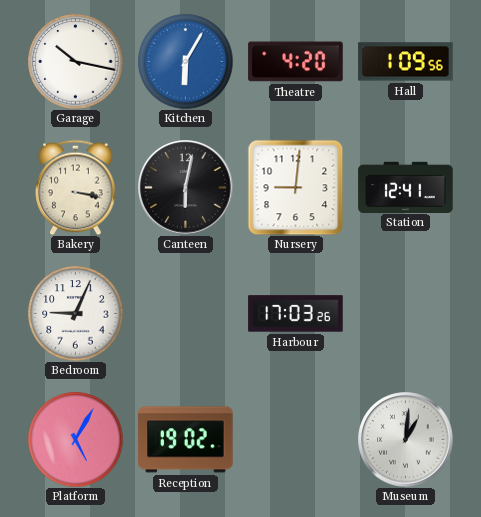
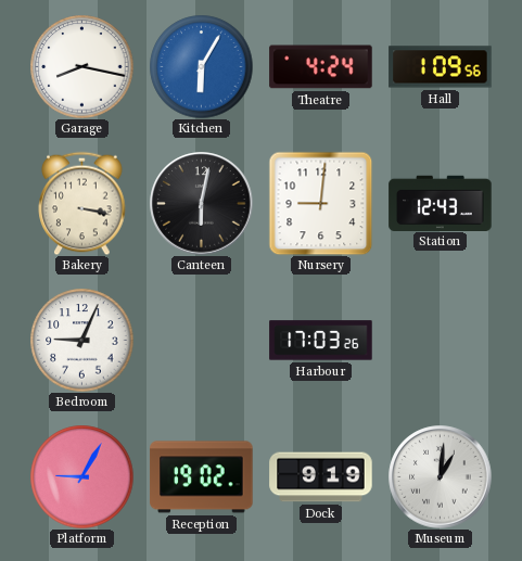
Garage: 10:17 -> 8:17 (81, 66)
Theatre: 4:20 -> 4:24 (321, 67)
Station: 12:41 -> 12:43 (441, 203)
Platform: 5:05 -> 9:05 (81, 476)
Dock: none -> 9:19 (321, 477)
